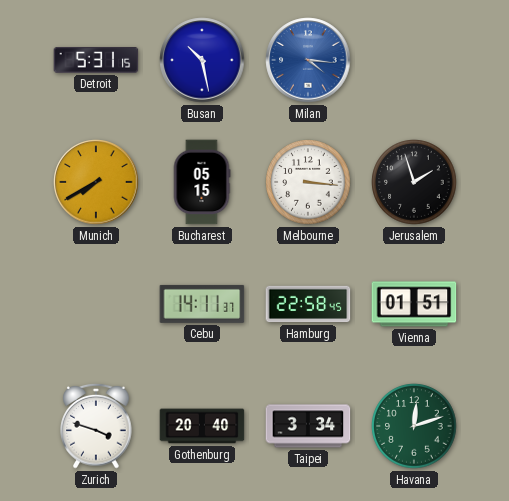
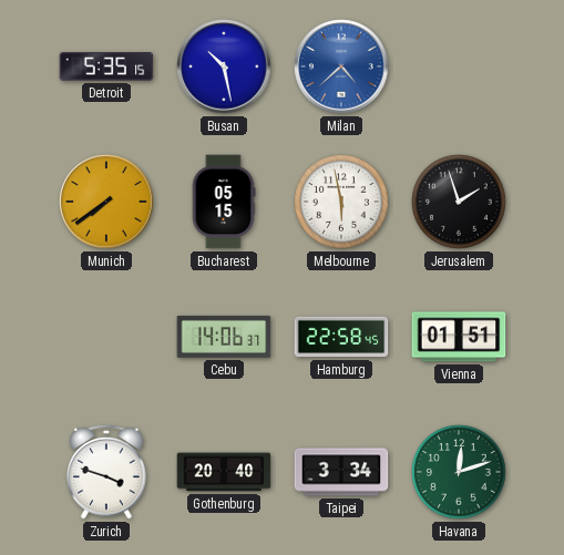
Detroit: 5:31 -> 5:35 (106, 68)
Milan: 4:16 -> 4:38 (341, 66)
Munich: 7:40 -> 7:39 (106, 202)
Melbourne: 3:16 -> 5:58 (341, 202)
Cebu: 14:11 -> 14:06 (224, 337)
